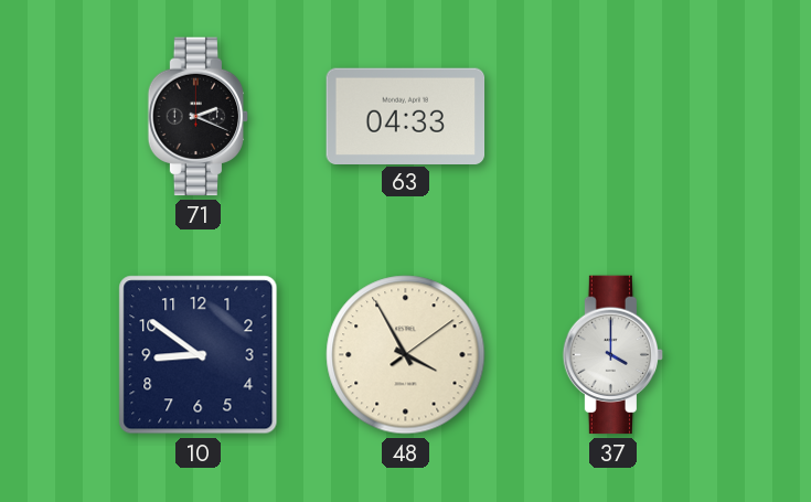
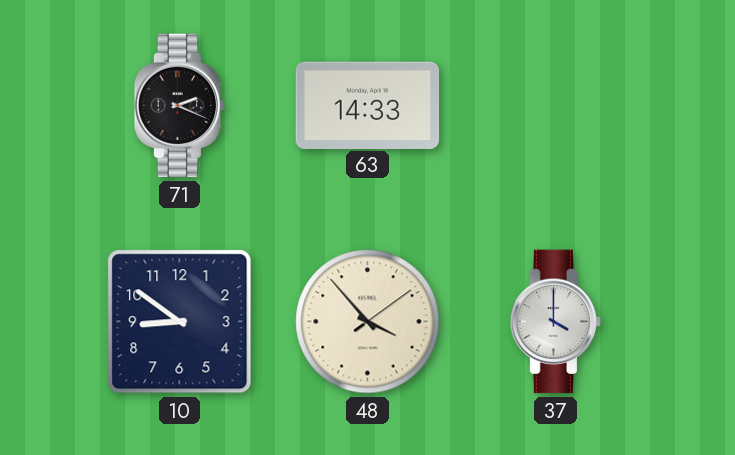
63: 04:33 -> 14:33 (368, 105)
48: 3:55 -> 3:53 (368, 322)
